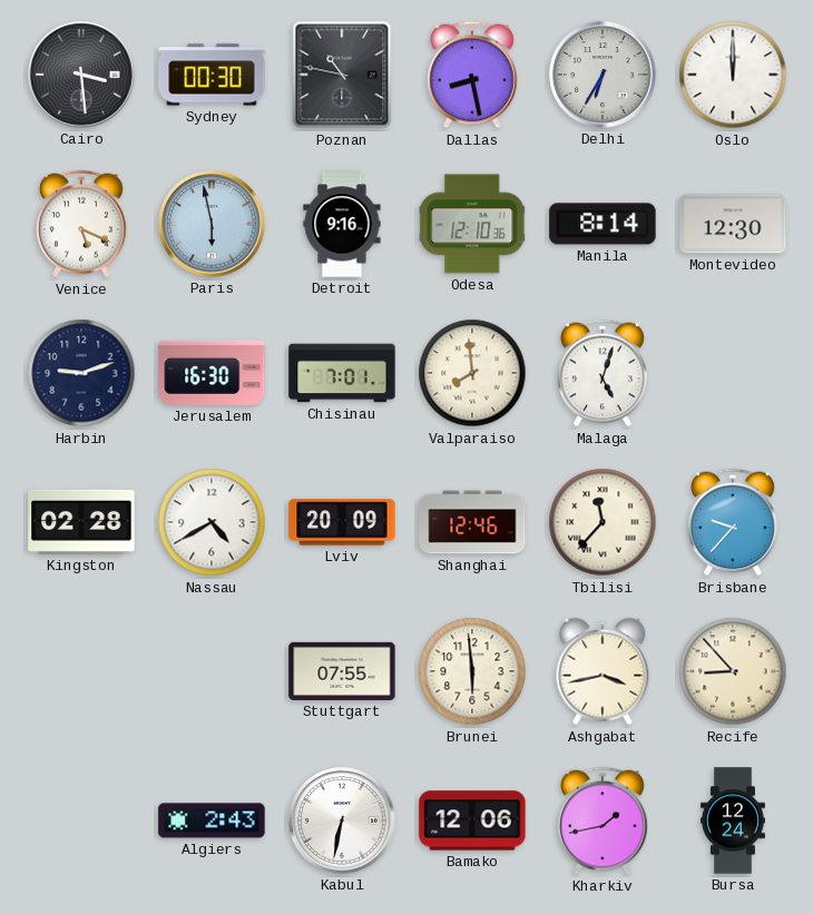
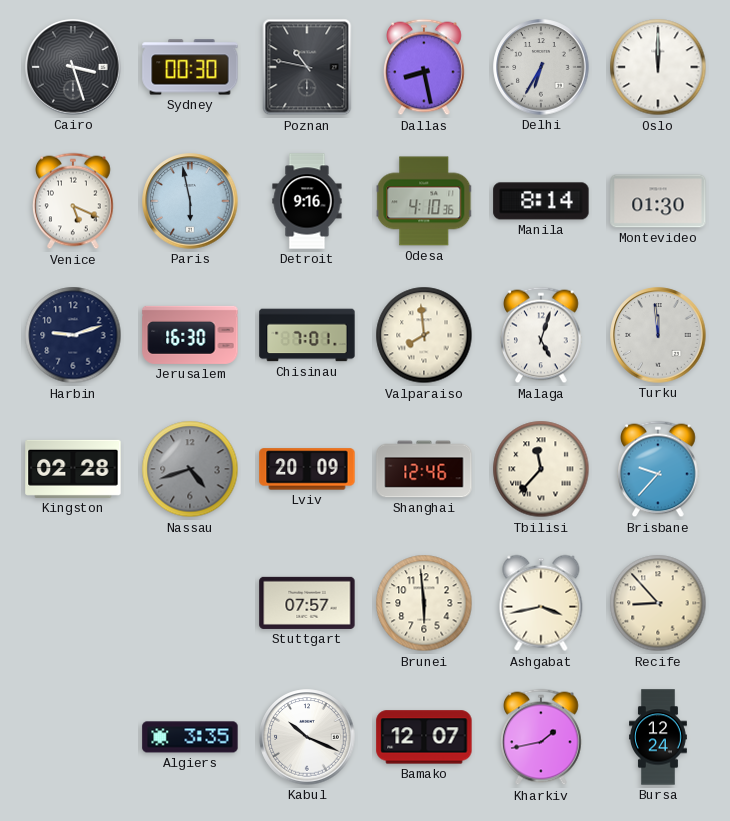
Cairo: 3:29 -> 3:27 (73, 67)
Odesa: 12:10 -> 4:10 (424, 201)
Montevideo: 12:30 -> 01:30 (658, 201)
Turku: none -> 11:59 (658, 335)
Nassau: 4:40 -> 4:42 (190, 469)
Nassau dial: white -> grey (190, 469)
Stuttgart: 07:55 -> 07:57 (307, 603)
Algiers: 2:43 -> 3:35 (190, 737)
Kabul: 6:32 -> 10:19 (307, 737)
Bamako: 12:06 -> 12:07 (424, 737)
